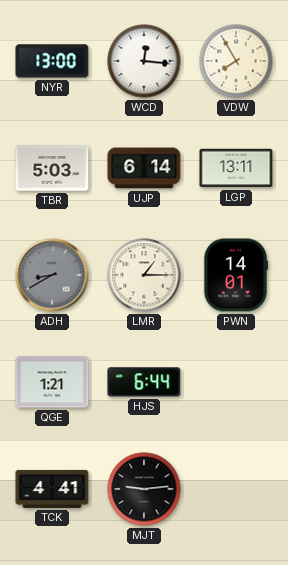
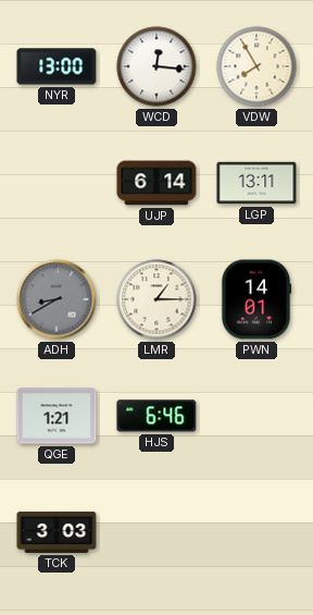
TBR: 5:03 -> none (52, 168)
HJS: 6:44 -> 6:46 (156, 416)
TCK: 4:41 -> 3:03 (57, 532)
MJT: 9:14 -> none (144, 489)
